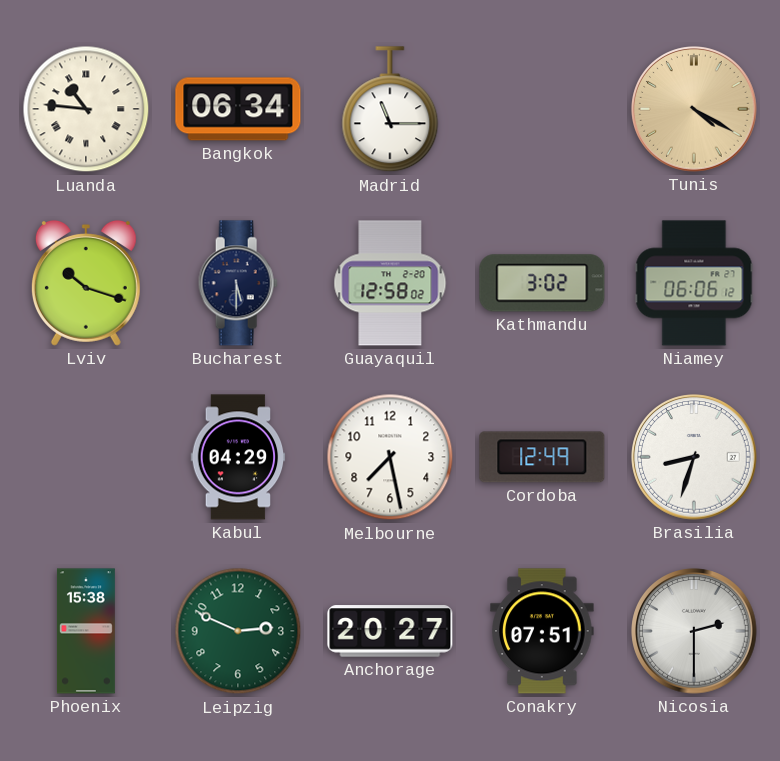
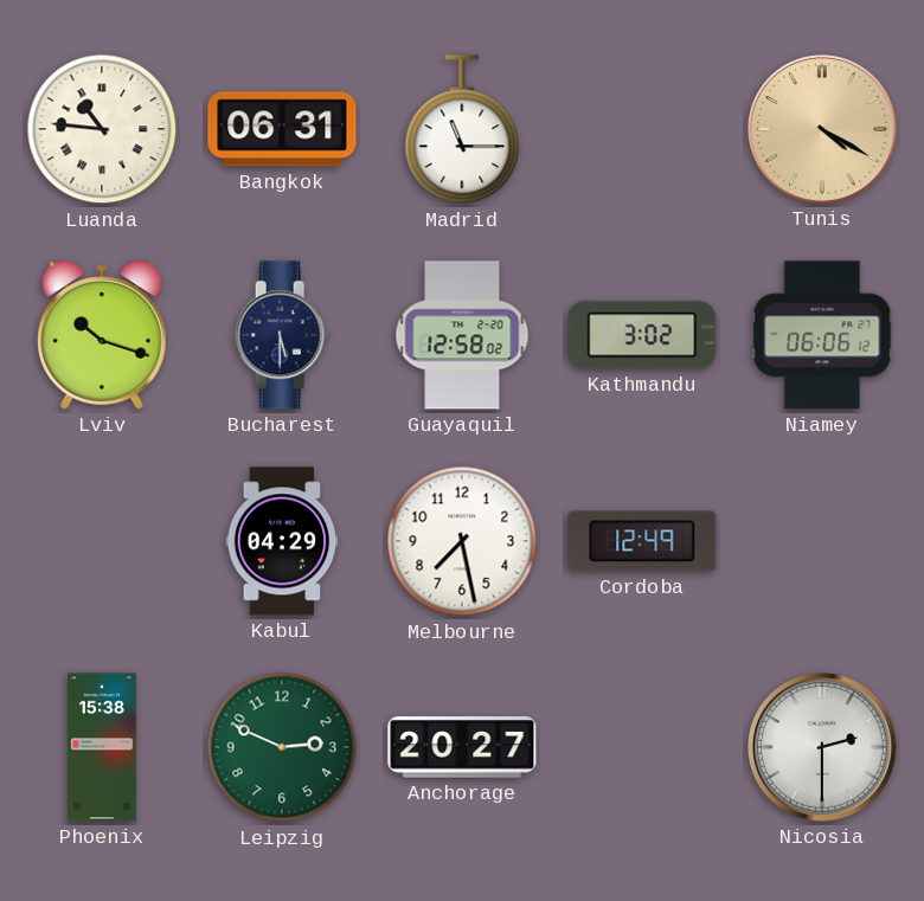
Bangkok: 06:34 -> 06:31 (282, 129)
Brasilia: 8:33 -> none (694, 457)
Conakry: 07:51 -> none (542, 631)
